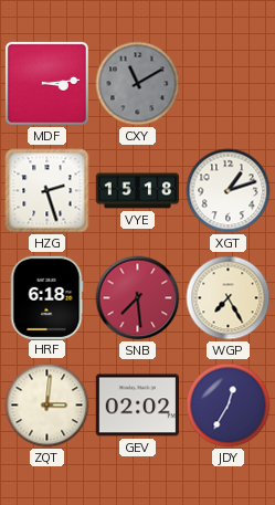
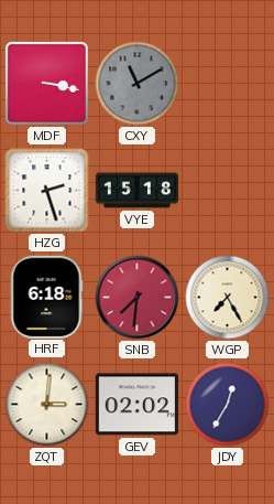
MDF: 3:14 -> 3:17 (46, 83)
XGT: 1:12 -> none (229, 191)
SNB: 7:29 -> 7:31 (138, 298)
